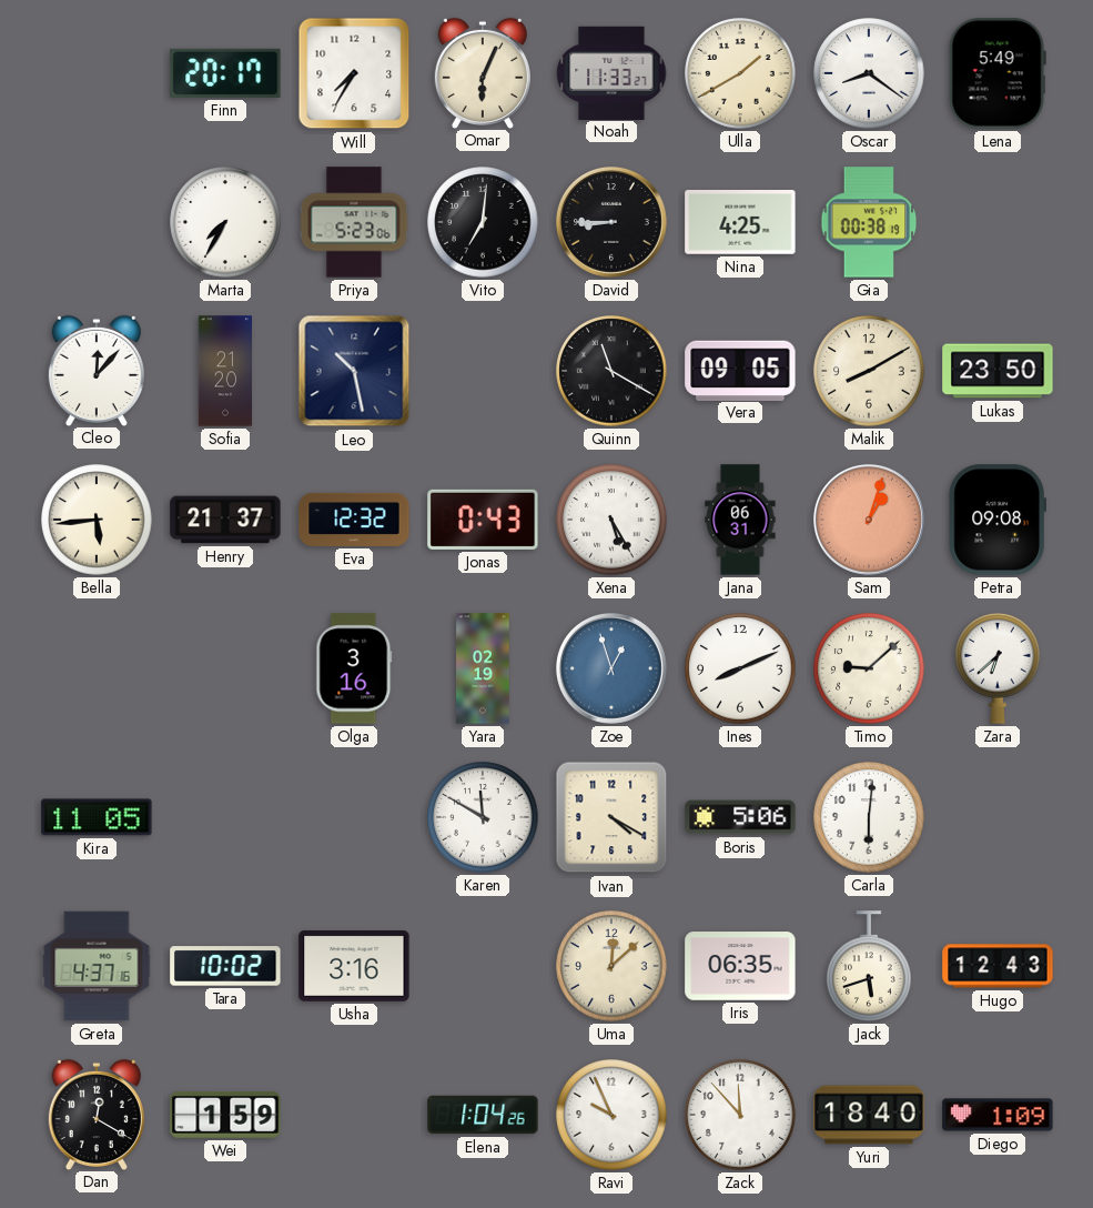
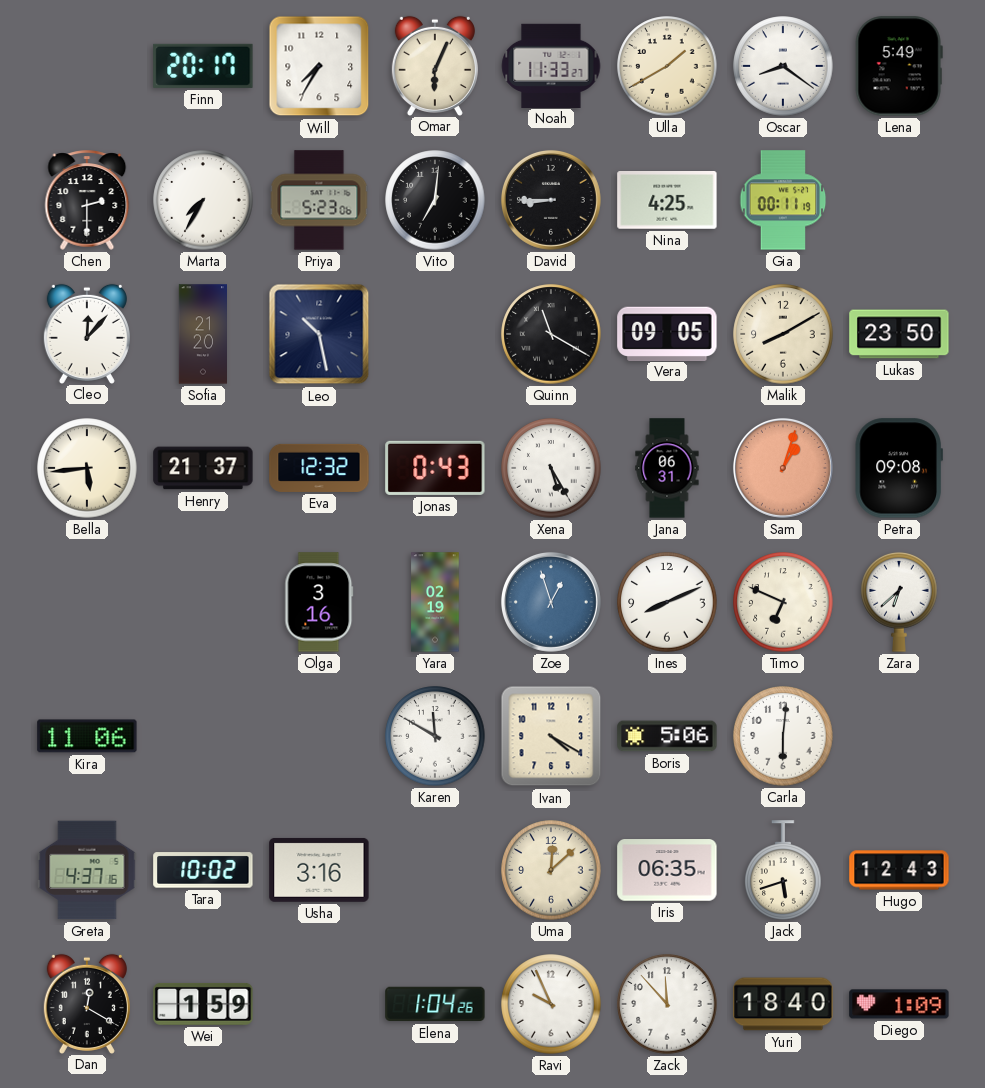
Chen: none -> 2:30 (87, 200)
Gia: 00:38 -> 00:11 (783, 200)
Timo: 9:08 -> 6:49 (783, 602)
Kira: 11:05 -> 11:06 (87, 736)
